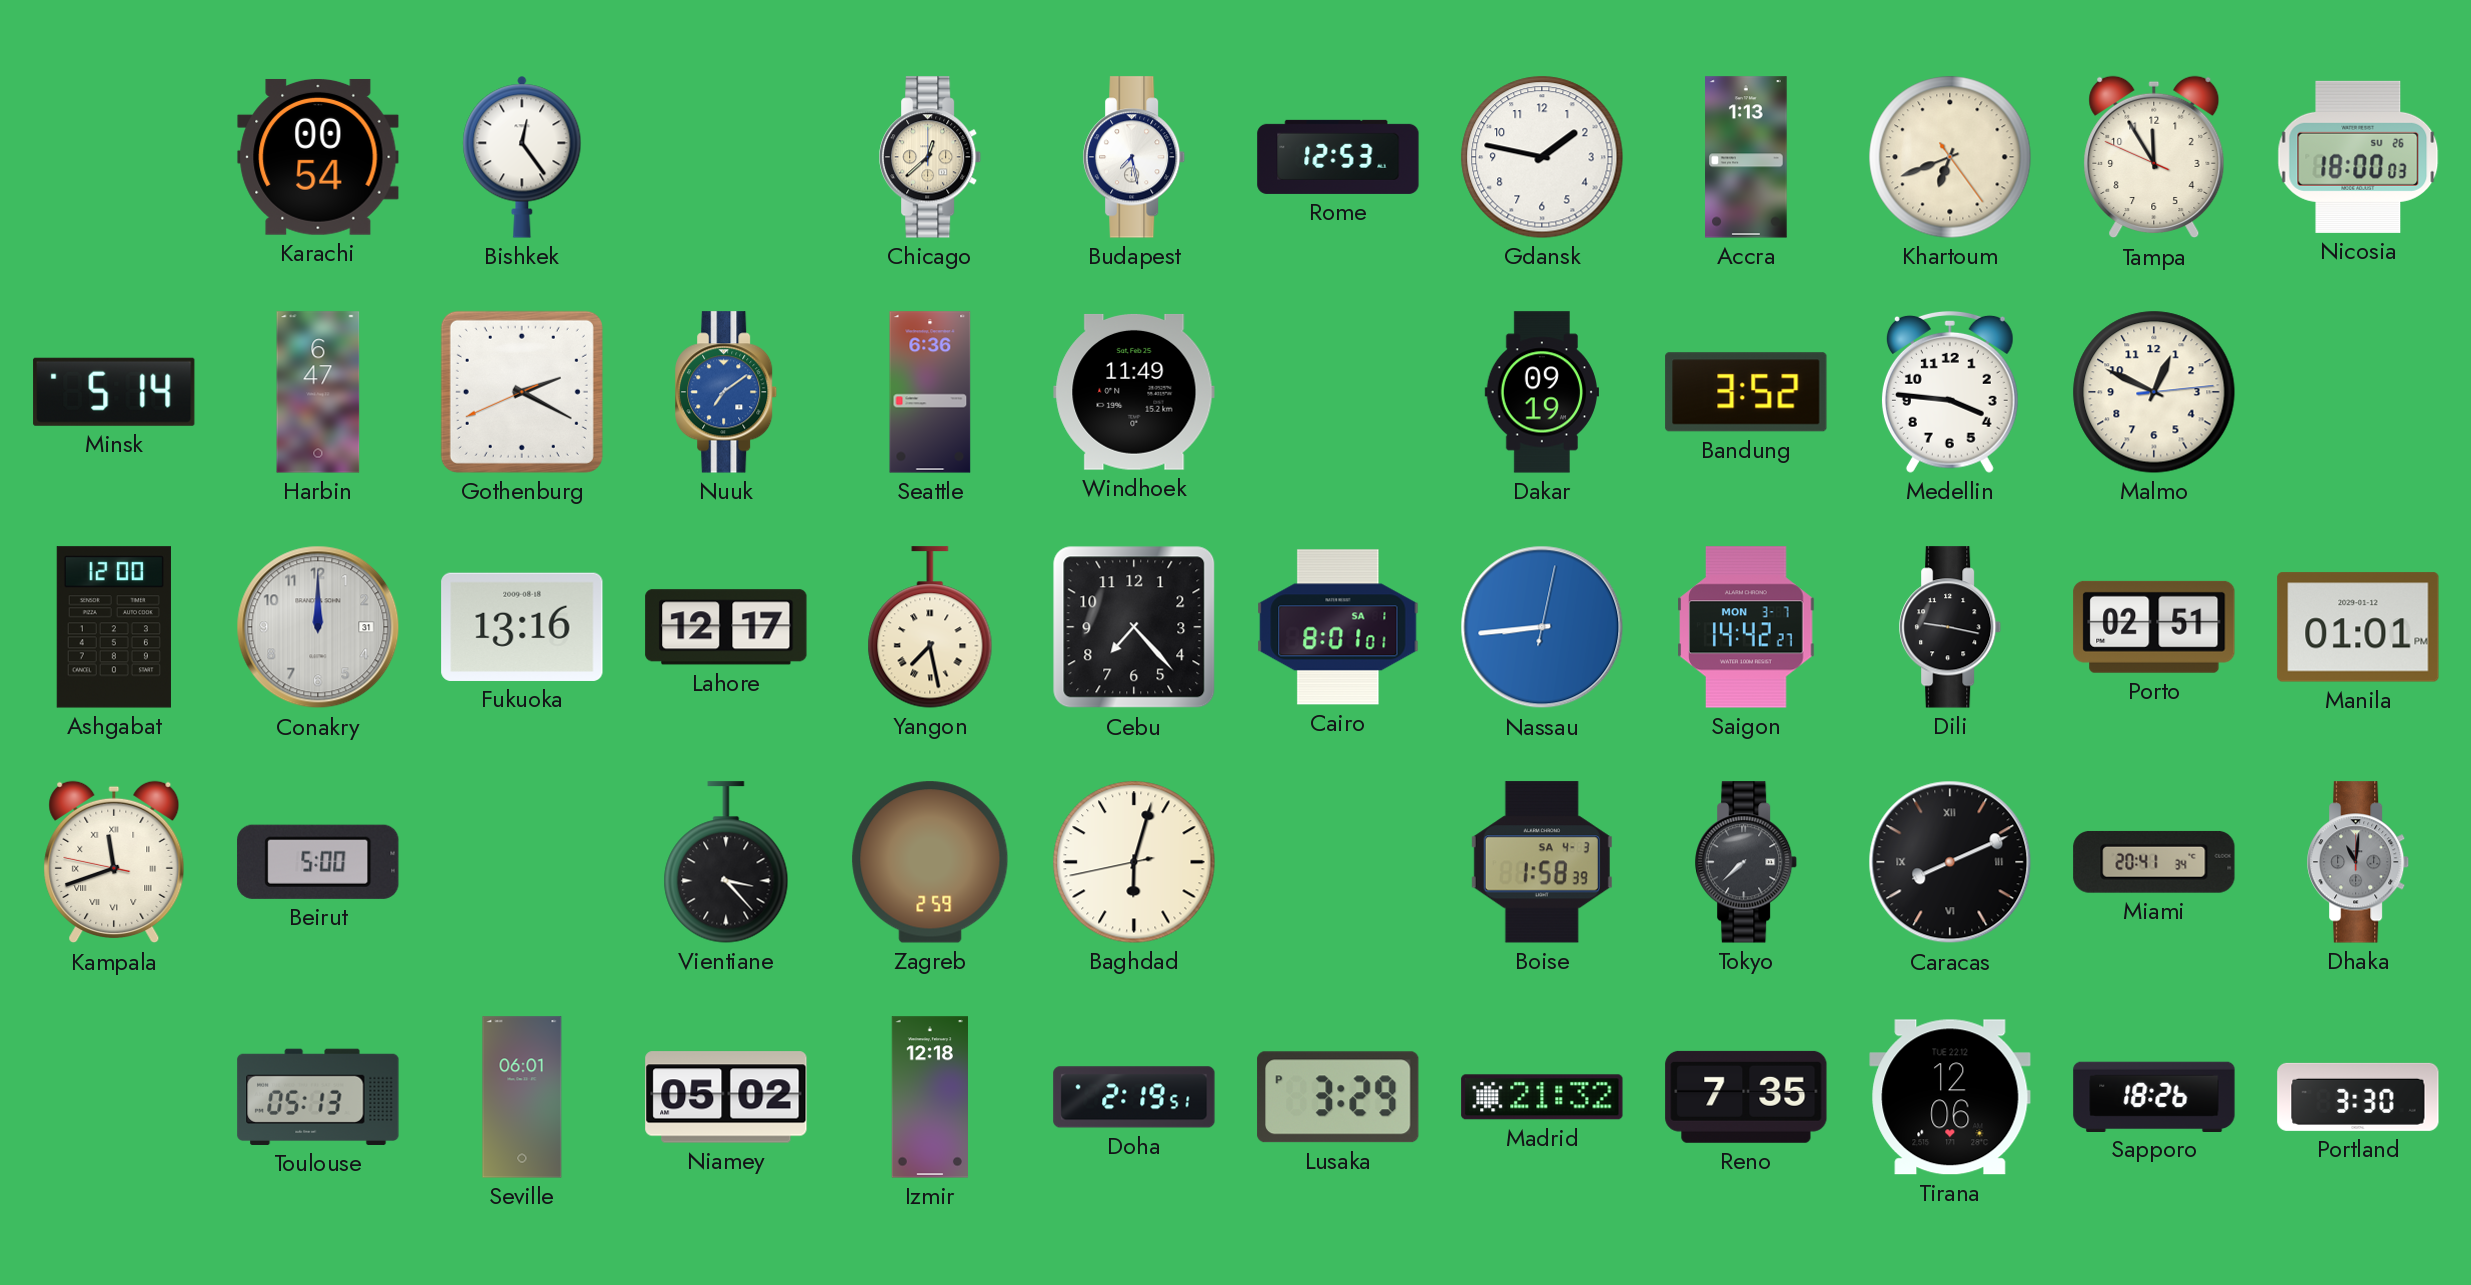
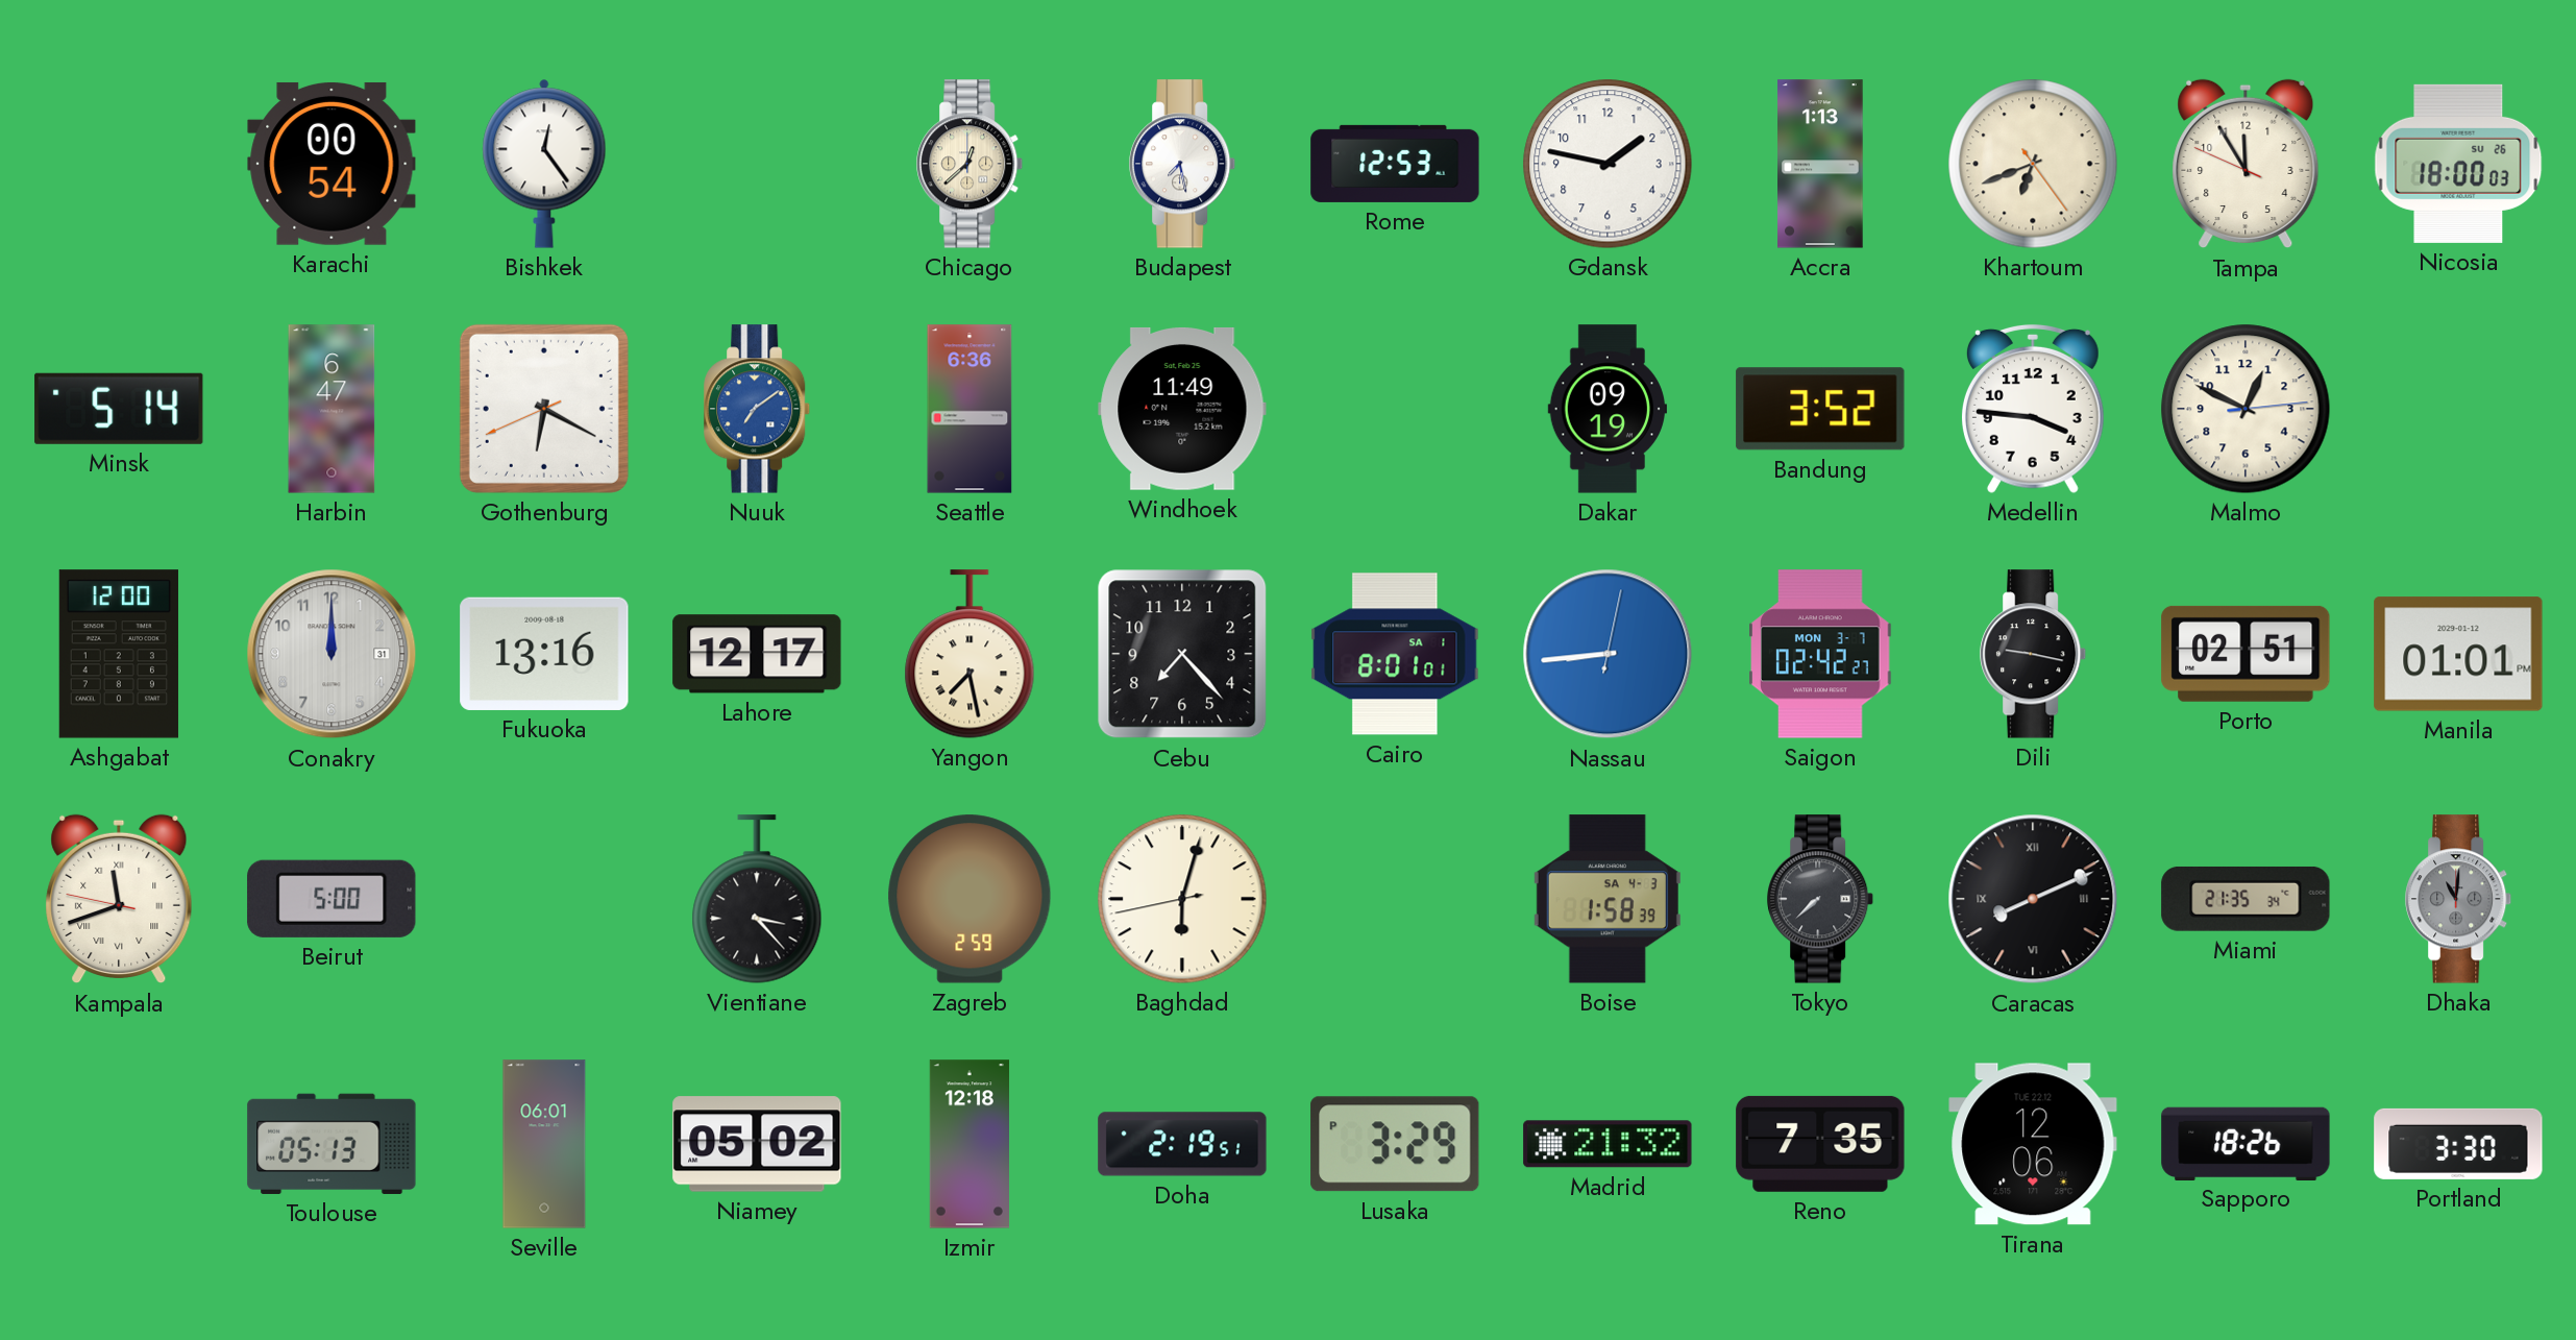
Gothenburg: 2:19 -> 6:19 (544, 409)
Saigon: 14:42 -> 02:42 (1820, 654)
Miami: 20:41 -> 21:35 (2246, 899)
